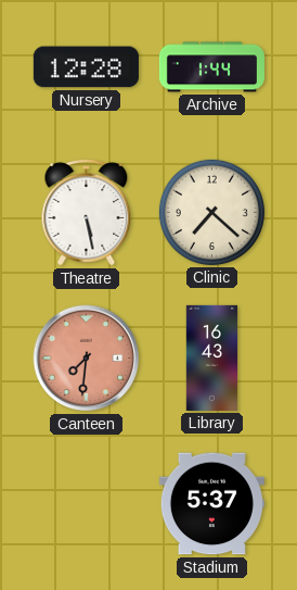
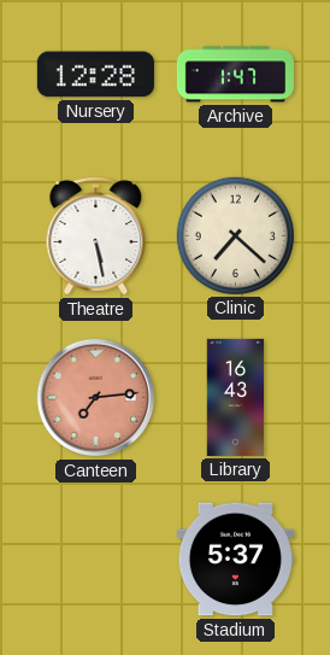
Archive: 1:44 -> 1:47 (235, 75)
Canteen: 7:31 -> 7:14 (96, 398)
